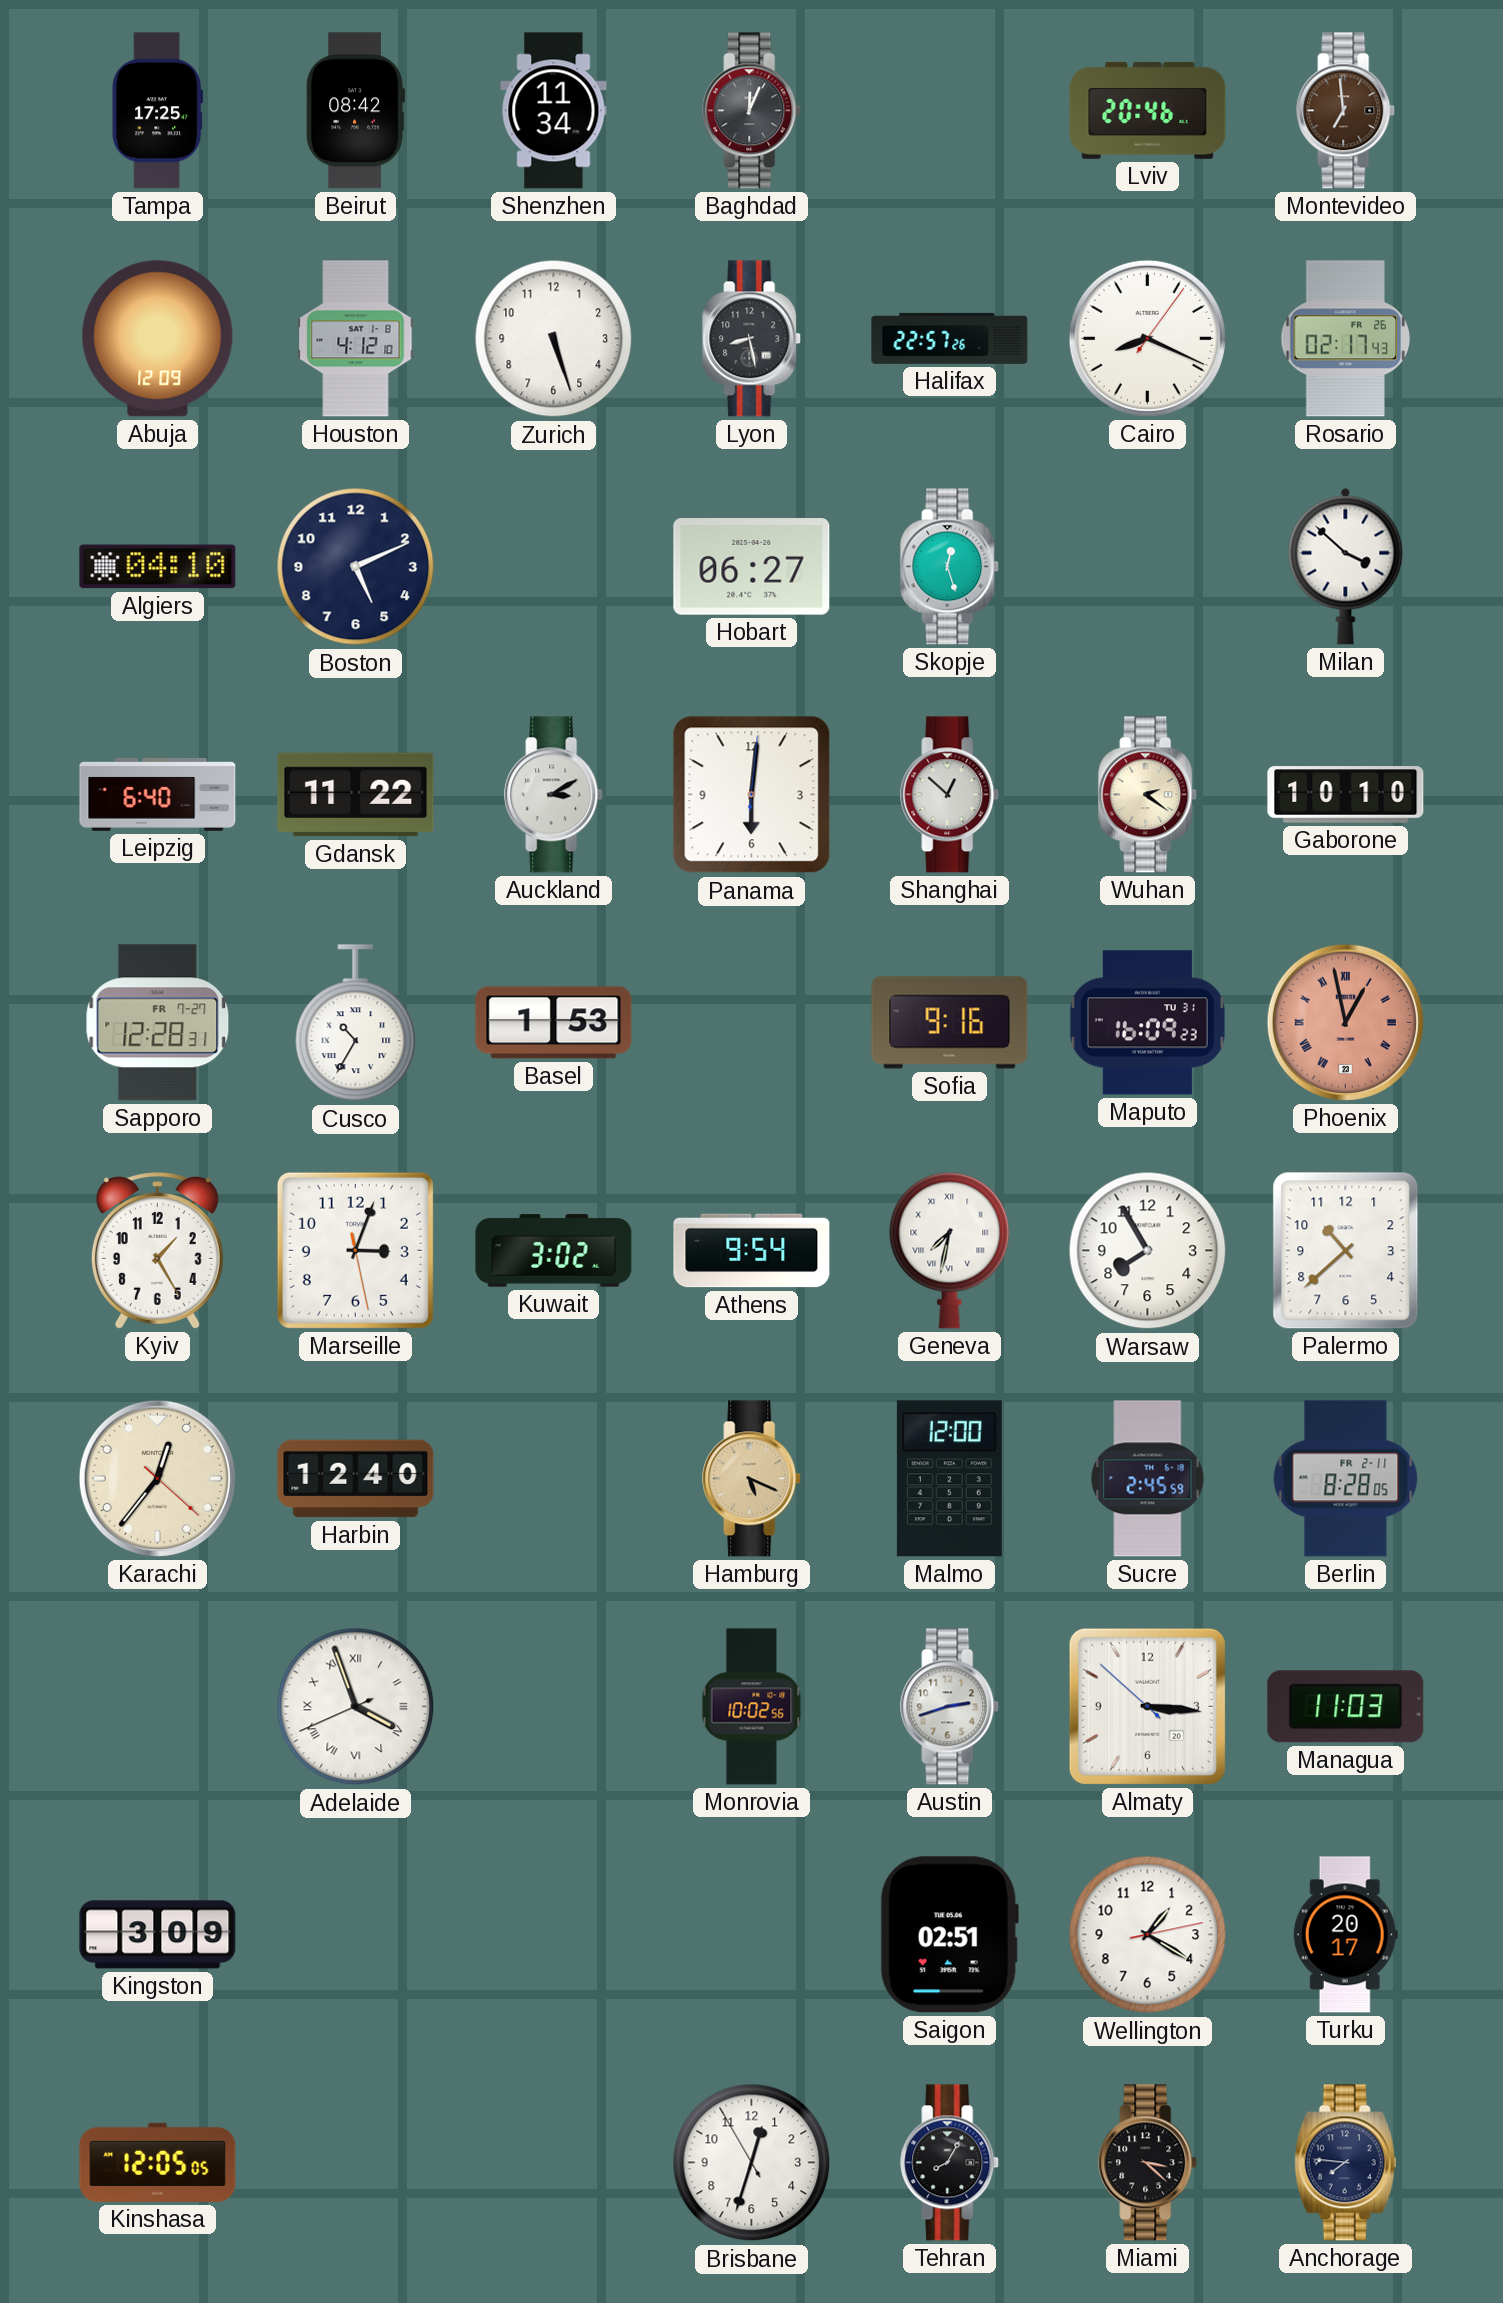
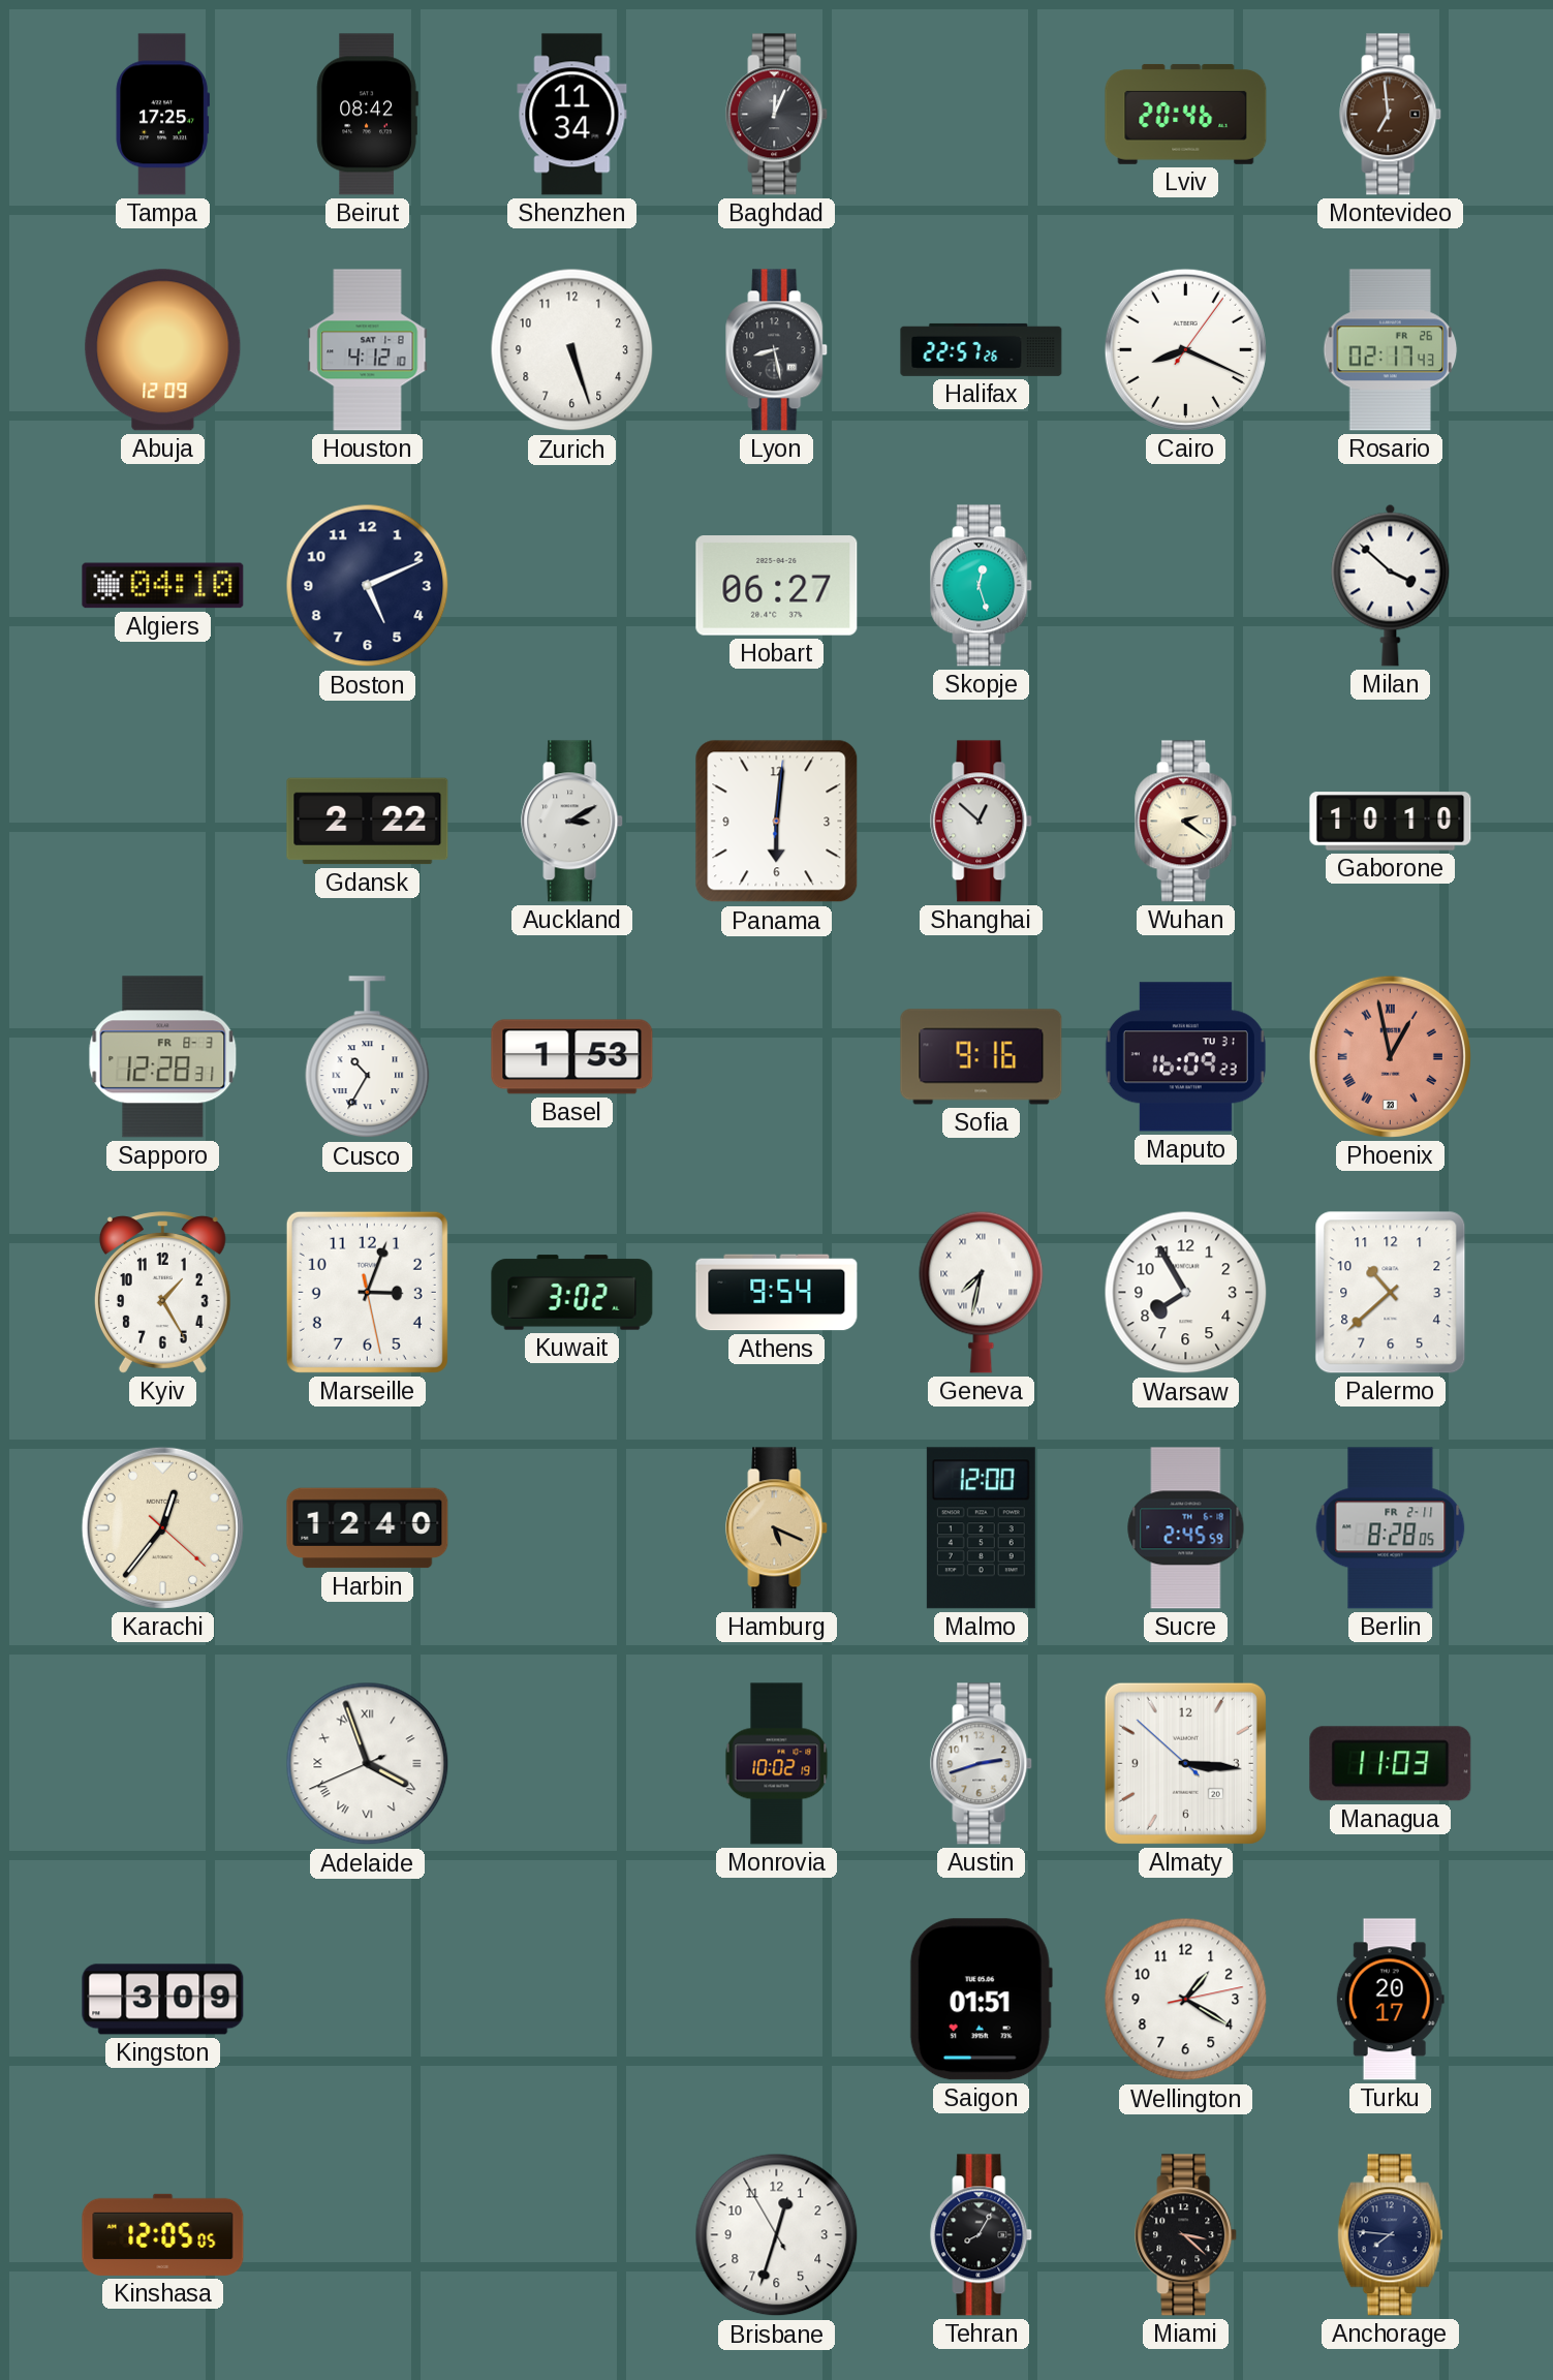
Leipzig: 6:40 -> none (158, 794)
Gdansk: 11:22 -> 2:22 (368, 822)
Sapporo date: FR 7-27 -> FR 8-3 (163, 1057)
Monrovia: 10:02:56 -> 10:02:19 (777, 1764)
Saigon: 02:51 -> 01:51 (981, 2000)
